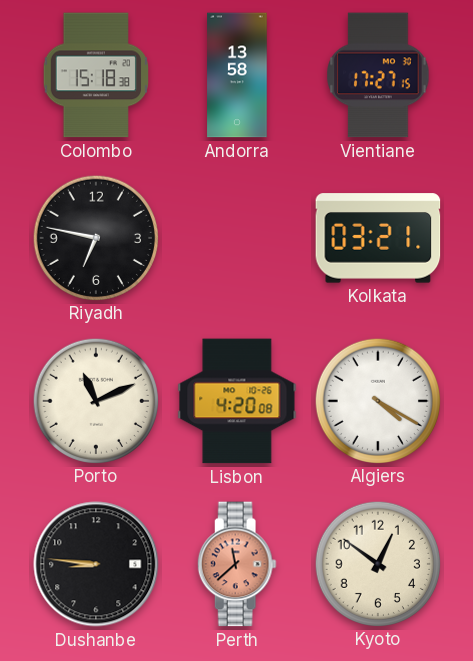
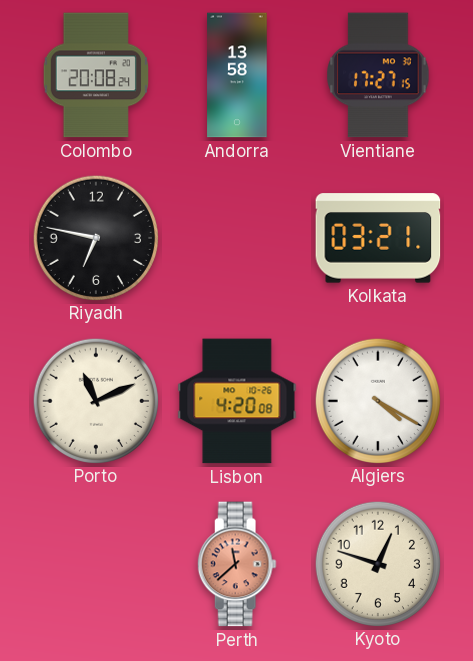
Colombo: 15:18 -> 20:08 (96, 75)
Dushanbe: 8:46 -> none (96, 564)
Kyoto: 12:51 -> 12:48 (377, 563)
